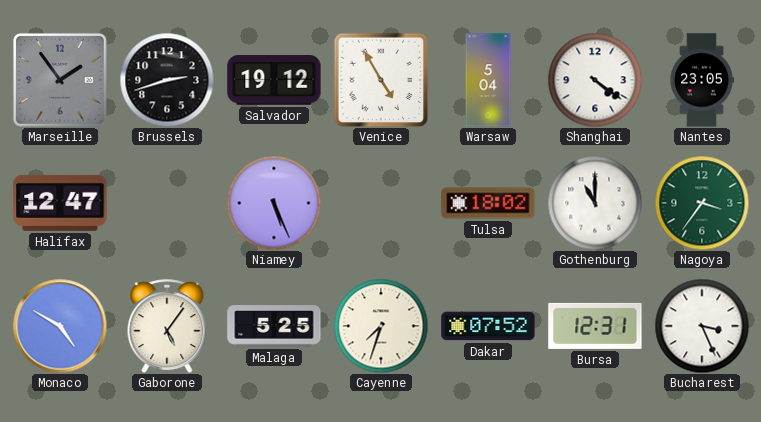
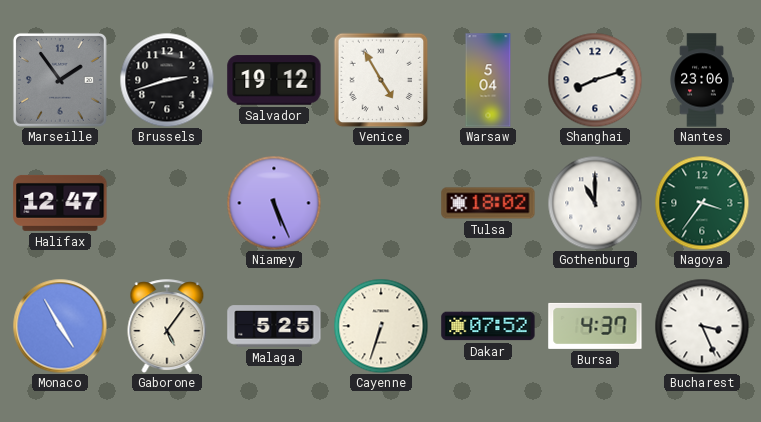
Shanghai: 4:21 -> 8:12 (595, 80)
Nantes: 23:05 -> 23:06 (702, 80)
Monaco: 4:50 -> 4:55 (60, 326)
Cayenne: 7:33 -> 6:33 (381, 326)
Bursa: 12:31 -> 4:37 (595, 326)
